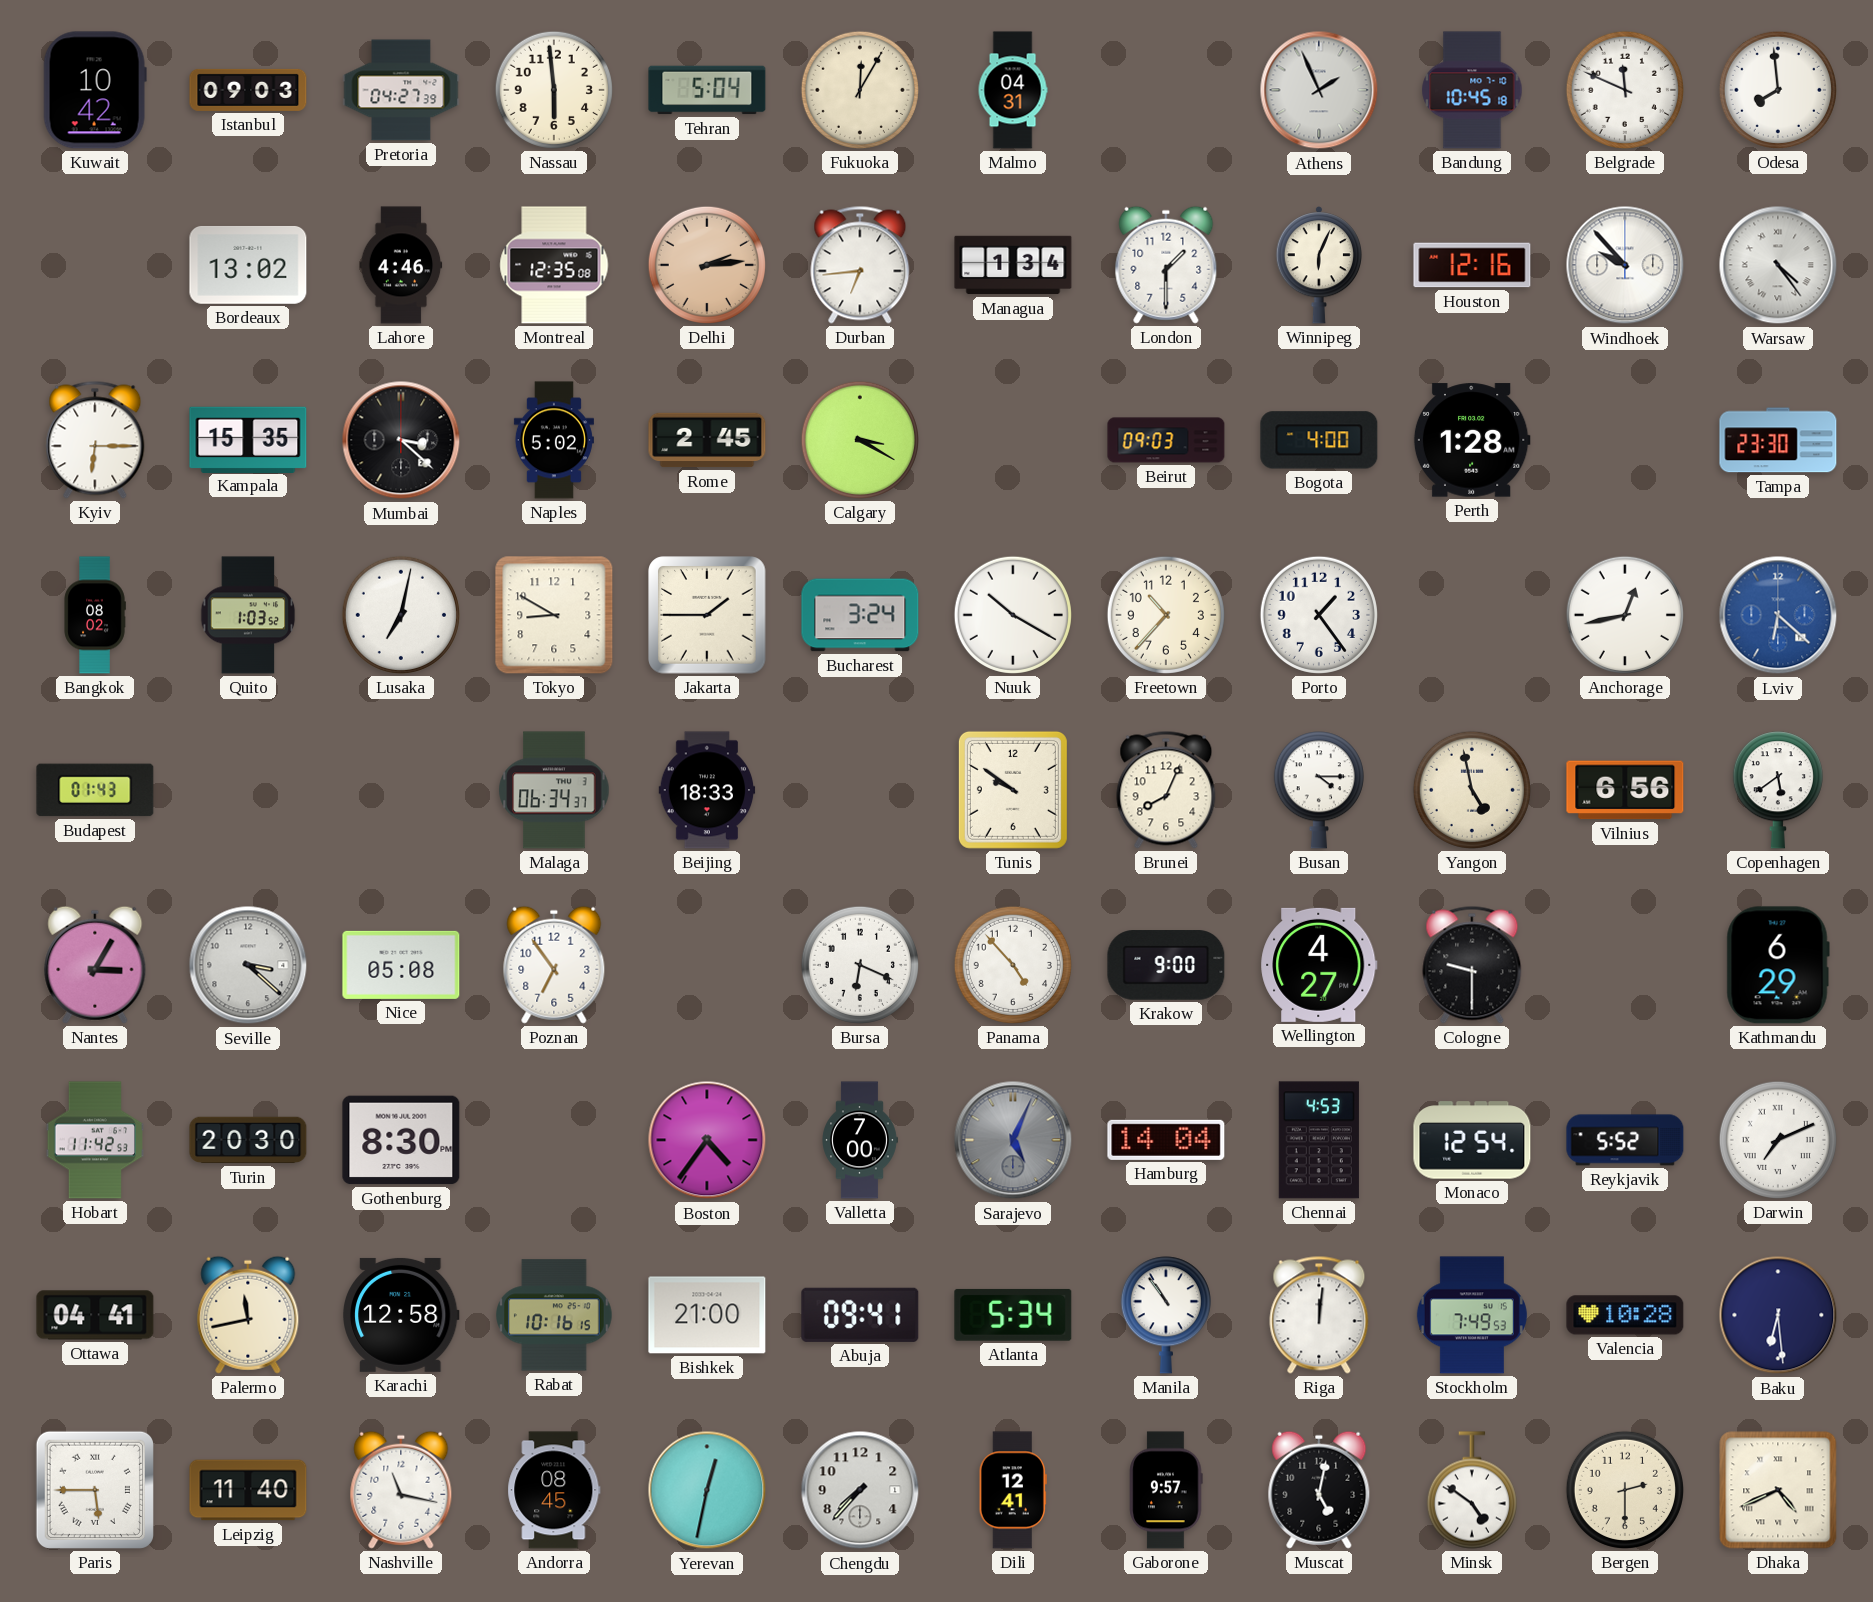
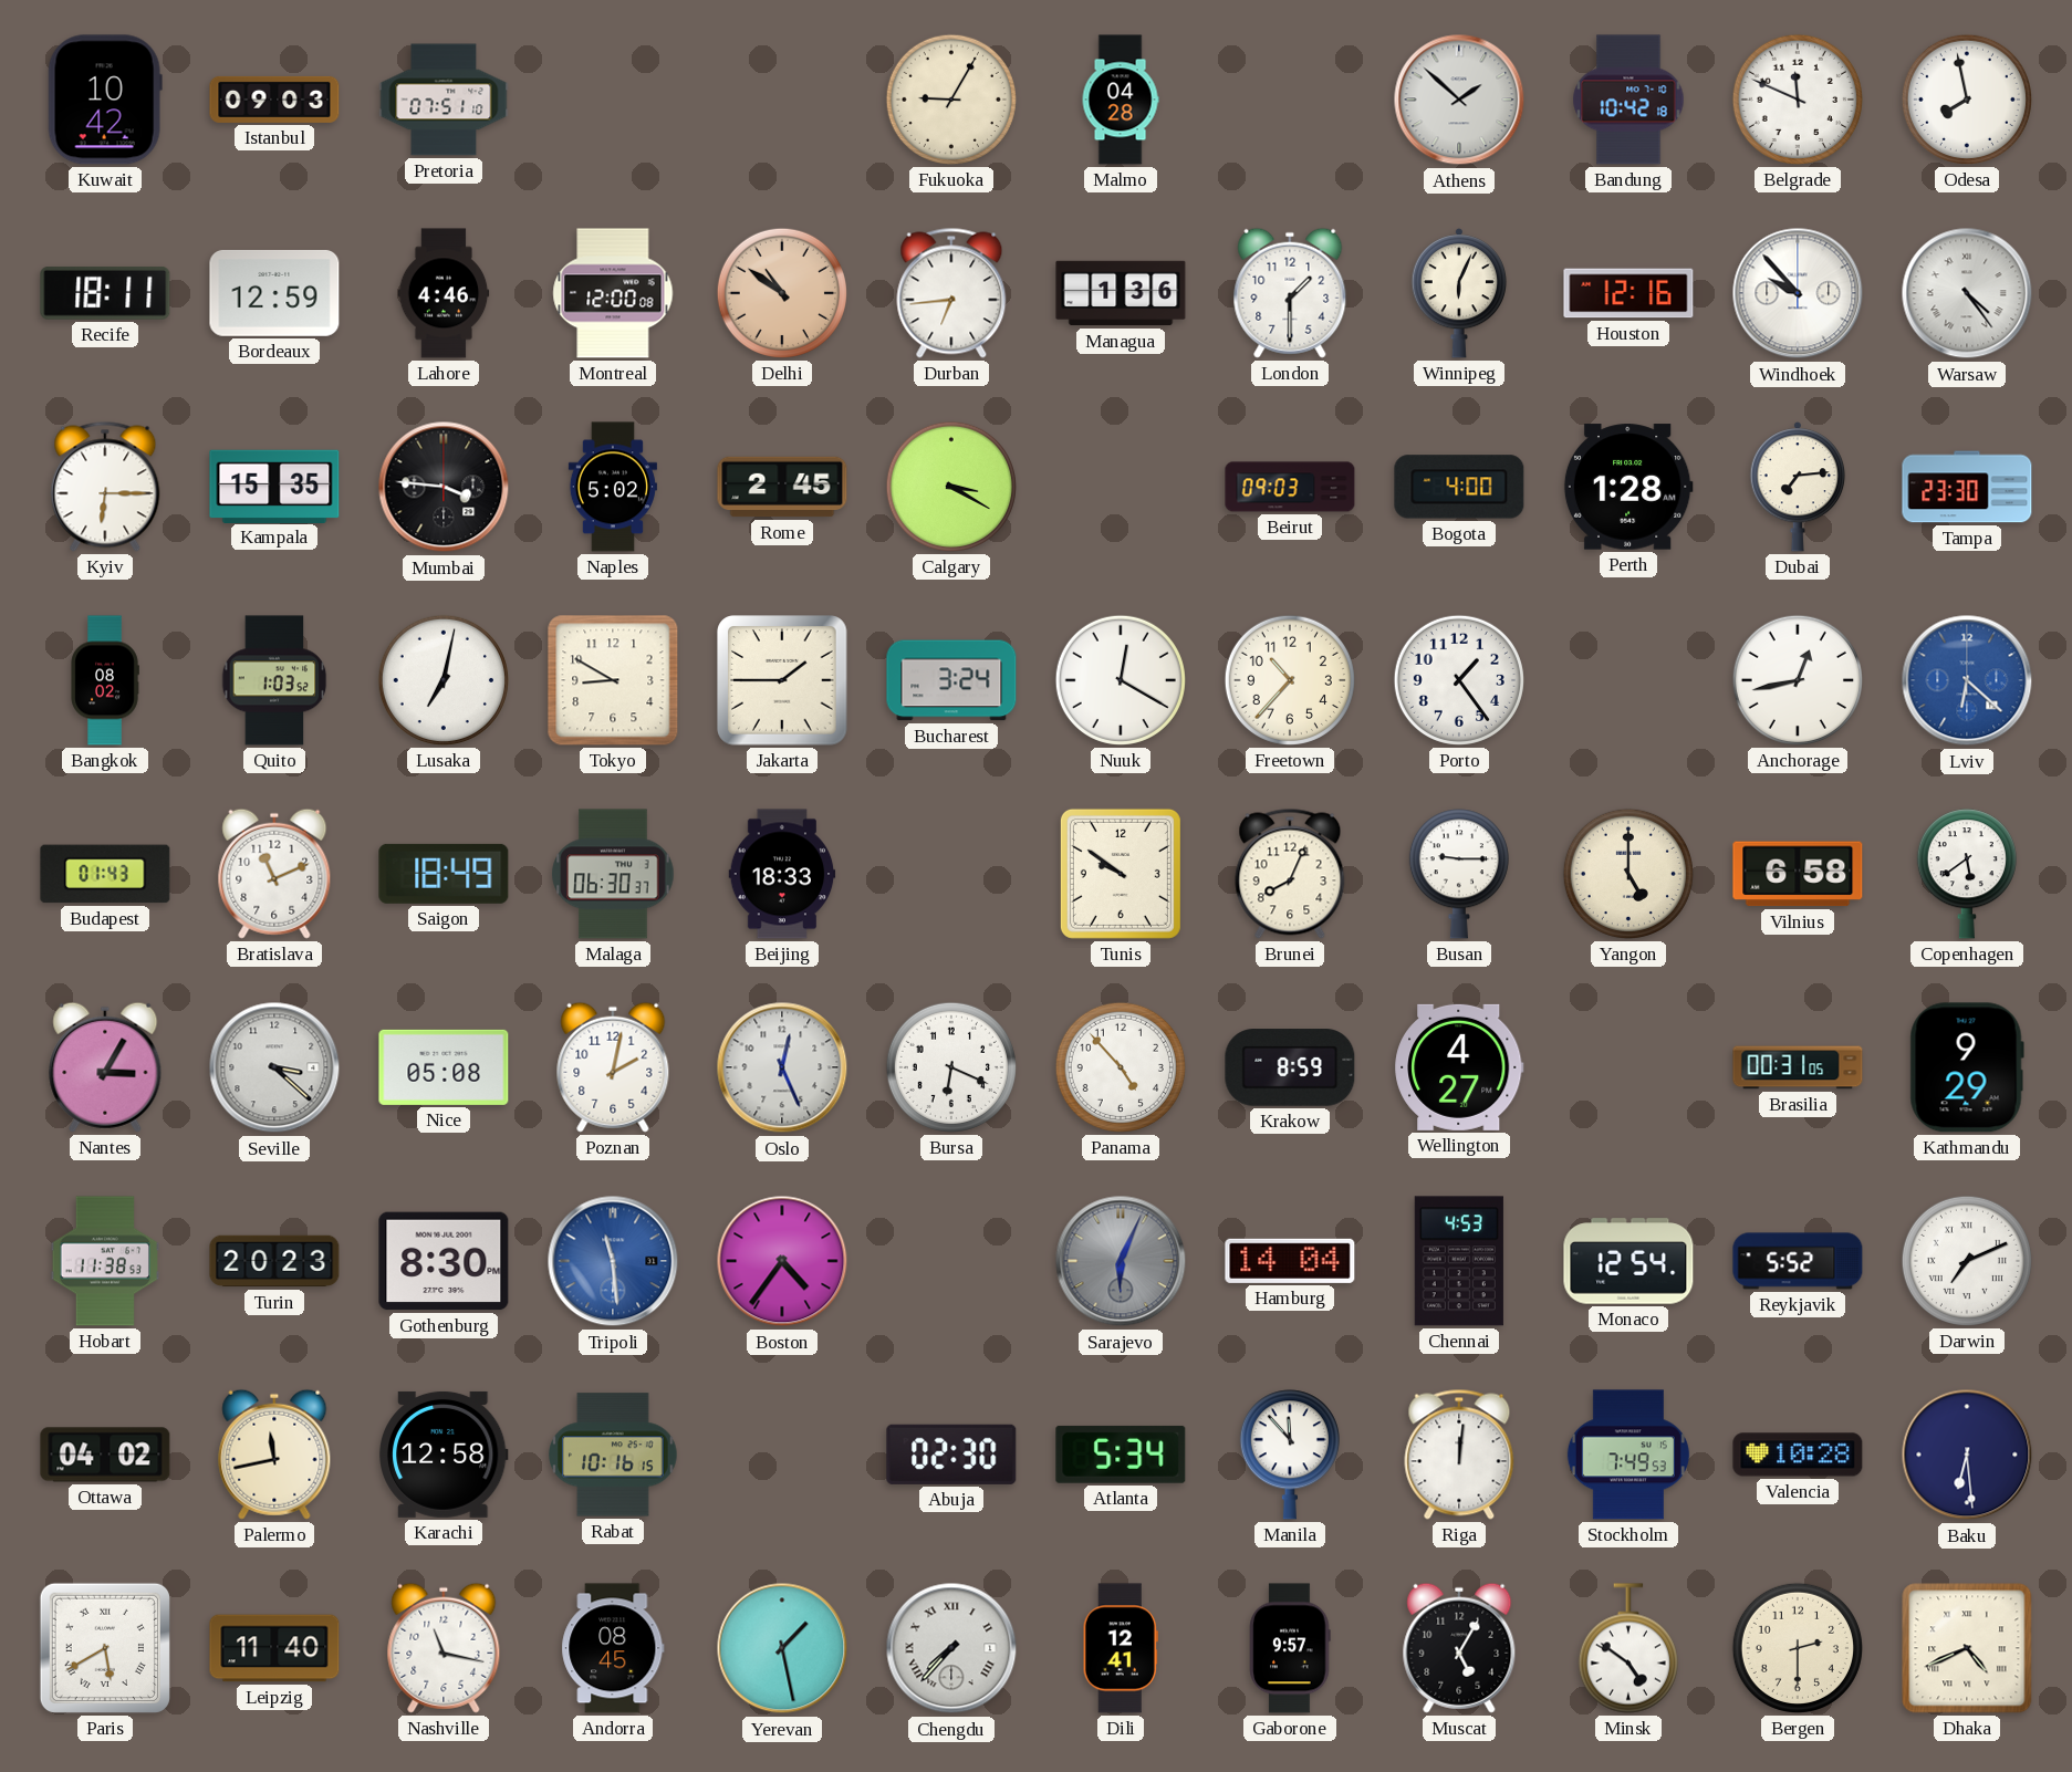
Pretoria: 04:27 -> 07:51 (444, 100)
Nassau: 5:59 -> none (554, 90)
Tehran: 5:04 -> none (707, 90)
Fukuoka: 12:05 -> 9:05 (951, 100)
Malmo: 04:31 -> 04:28 (1121, 100)
Athens: 1:56 -> 1:52 (1459, 100)
Bandung: 10:45 -> 10:42 (1628, 100)
Odesa: 7:59 -> 7:58 (1967, 100)
Recife: none -> 18:11 (105, 293)
Bordeaux: 13:02 -> 12:59 (274, 293)
Montreal: 12:35 -> 12:00 (613, 293)
Delhi: 2:14 -> 10:51 (782, 293)
Managua: 1:34 -> 1:36 (1121, 293)
Mumbai: 3:22 -> 3:46 (444, 487)
Dubai: none -> 7:14 (1797, 487)
Nuuk: 10:20 -> 12:20 (1121, 680)
Bratislava: none -> 11:11 (274, 874)
Saigon: none -> 18:49 (444, 874)
Malaga: 06:34 -> 06:30 (613, 874)
Busan: 4:15 -> 9:15 (1459, 874)
Yangon: 4:58 -> 5:00 (1628, 874)
Vilnius: 6:56 -> 6:58 (1798, 874)
Poznan: 6:54 -> 2:02 (613, 1067)
Oslo: none -> 12:26 (782, 1067)
Krakow: 9:00 -> 8:59 (1290, 1067)
Cologne: 9:30 -> none (1472, 965)
Brasilia: none -> 00:31 (1798, 1067)
Kathmandu: 6:29 -> 9:29 (1967, 1067)
Hobart: 11:42 -> 11:38 (104, 1261)
Turin: 20:30 -> 20:23 (274, 1261)
Tripoli: none -> 11:29 (613, 1261)
Valletta: 7:00 -> none (860, 1140)
Sarajevo: 5:04 -> 6:04 (1121, 1261)
Ottawa: 04:41 -> 04:02 (105, 1455)
Bishkek: 21:00 -> none (707, 1315)
Abuja: 09:41 -> 02:30 (951, 1455)
Manila: 10:54 -> 11:53 (1290, 1455)
Paris: 5:45 -> 5:40 (105, 1648)
Yerevan: 12:32 -> 1:28 (782, 1648)
Chengdu numerals: Arabic -> Roman (951, 1648)
Muscat: 5:02 -> 5:05 (1459, 1648)
